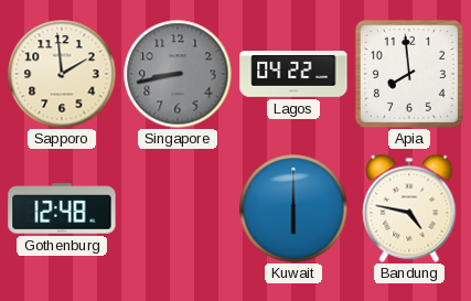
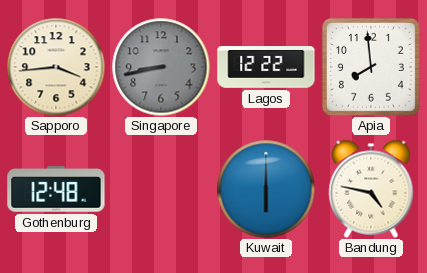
Sapporo: 1:59 -> 3:44 (56, 67)
Lagos: 04:22 -> 12:22 (266, 67)
